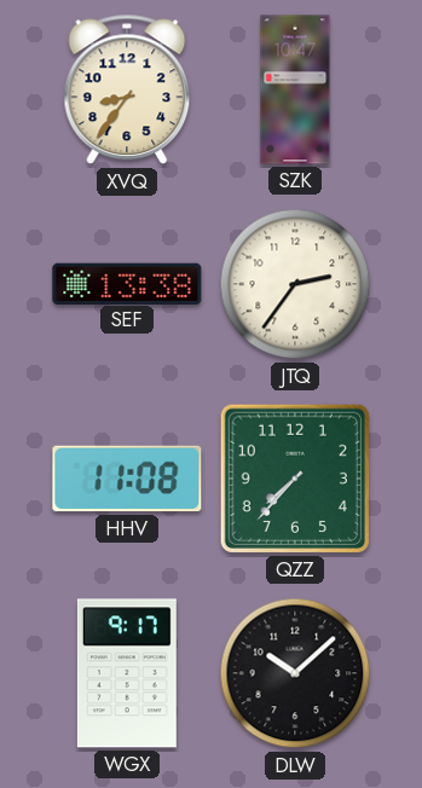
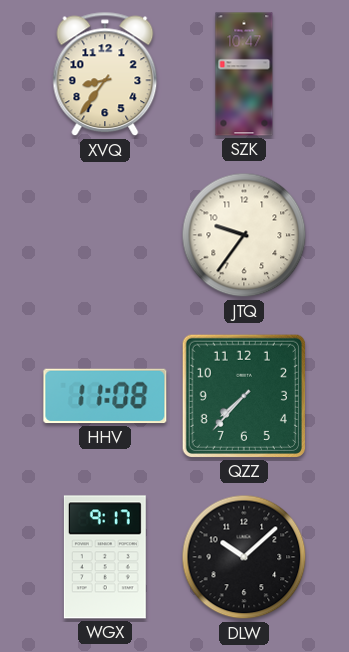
SEF: 13:38 -> none (127, 283)
JTQ: 2:36 -> 9:36 (244, 235)
